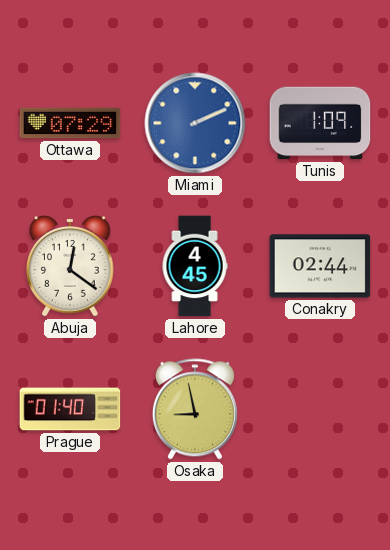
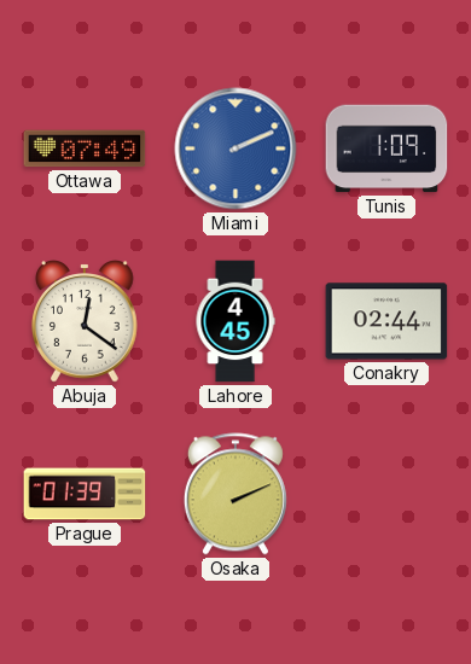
Ottawa: 07:29 -> 07:49 (85, 148)
Prague: 01:40 -> 01:39 (85, 494)
Osaka: 8:58 -> 2:11 (235, 494)
